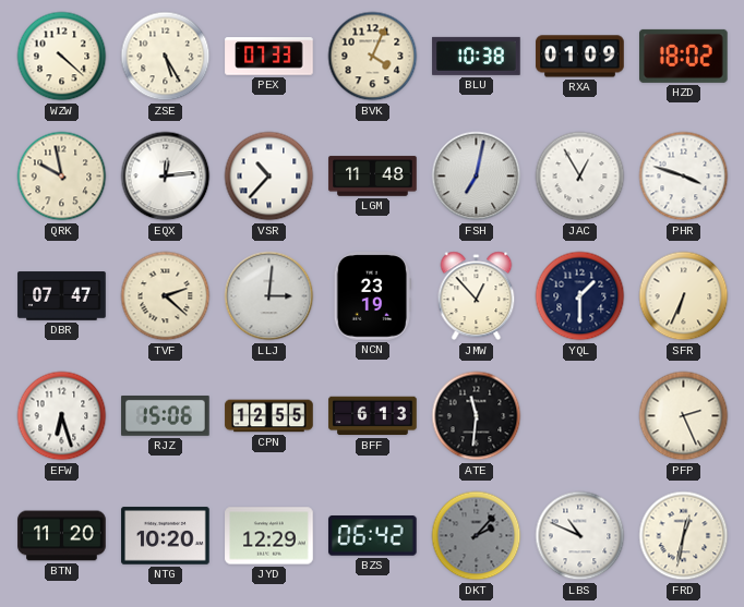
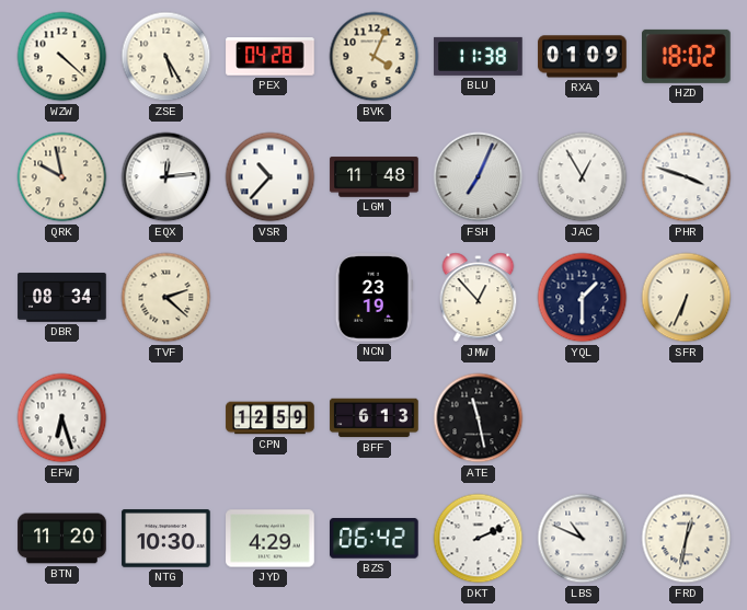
PEX: 07:33 -> 04:28 (271, 57)
BLU: 10:38 -> 11:38 (479, 56)
FSH: 7:02 -> 7:04 (479, 177)
DBR: 07:47 -> 08:34 (62, 298)
LLJ: 3:01 -> none (269, 296)
RJZ: 15:06 -> none (166, 416)
CPN: 12:55 -> 12:59 (271, 418)
ATE: 11:31 -> 11:28 (479, 418)
PFP: 2:26 -> none (684, 416)
NTG: 10:20 -> 10:30 (166, 539)
JYD: 12:29 -> 4:29 (271, 539)
DKT: 2:07 -> 2:11 (479, 539)
DKT dial: grey -> white (479, 539)
